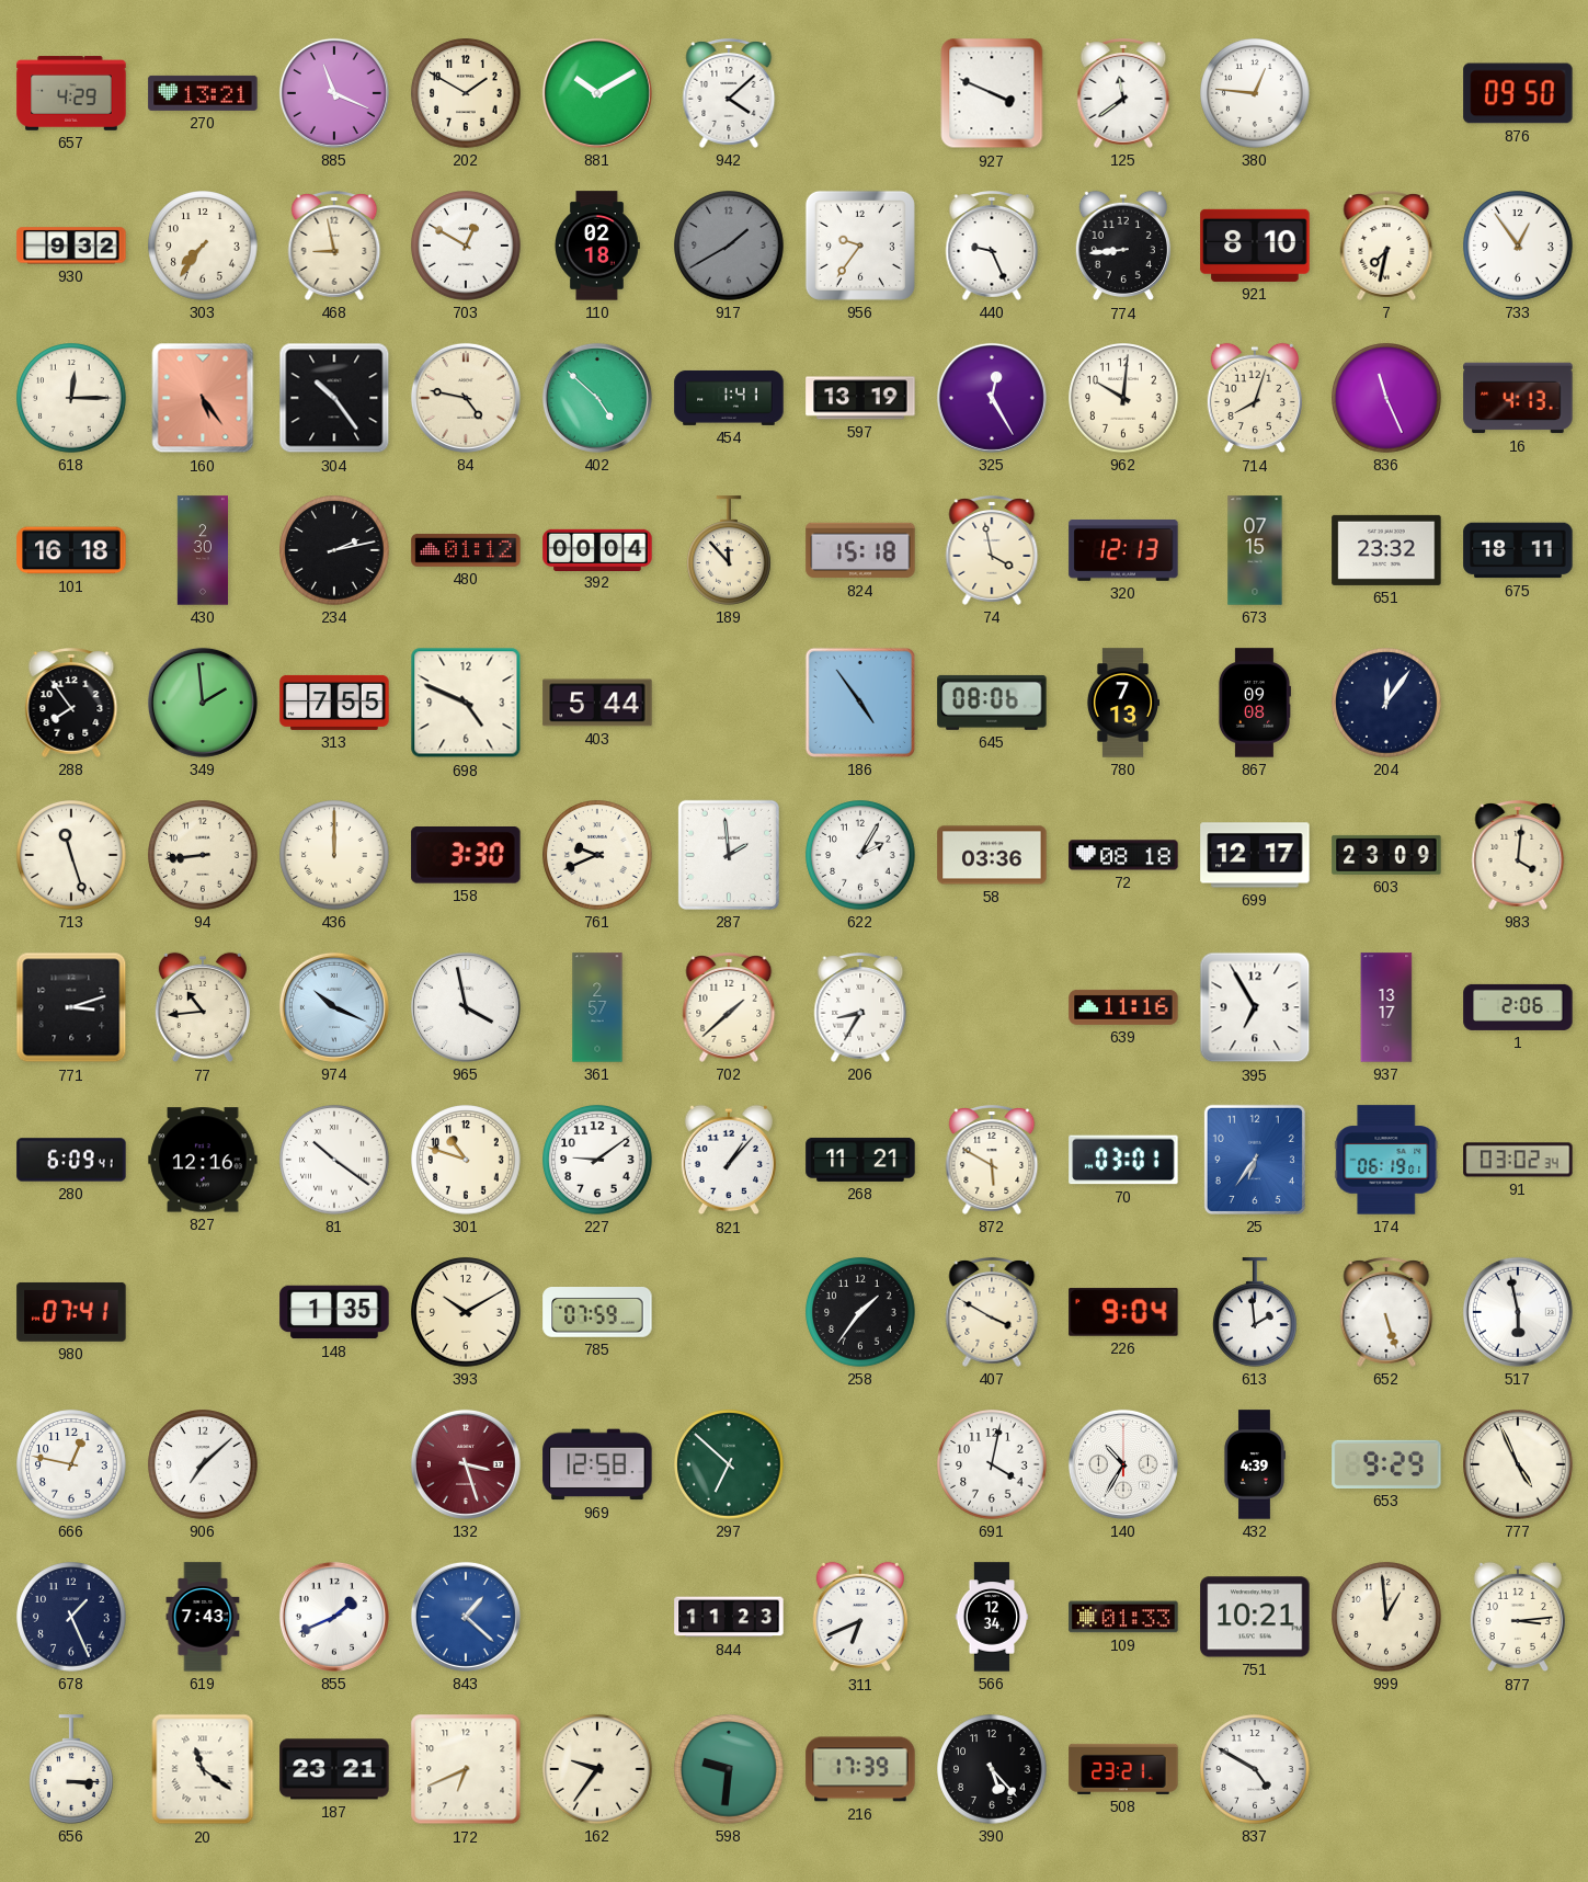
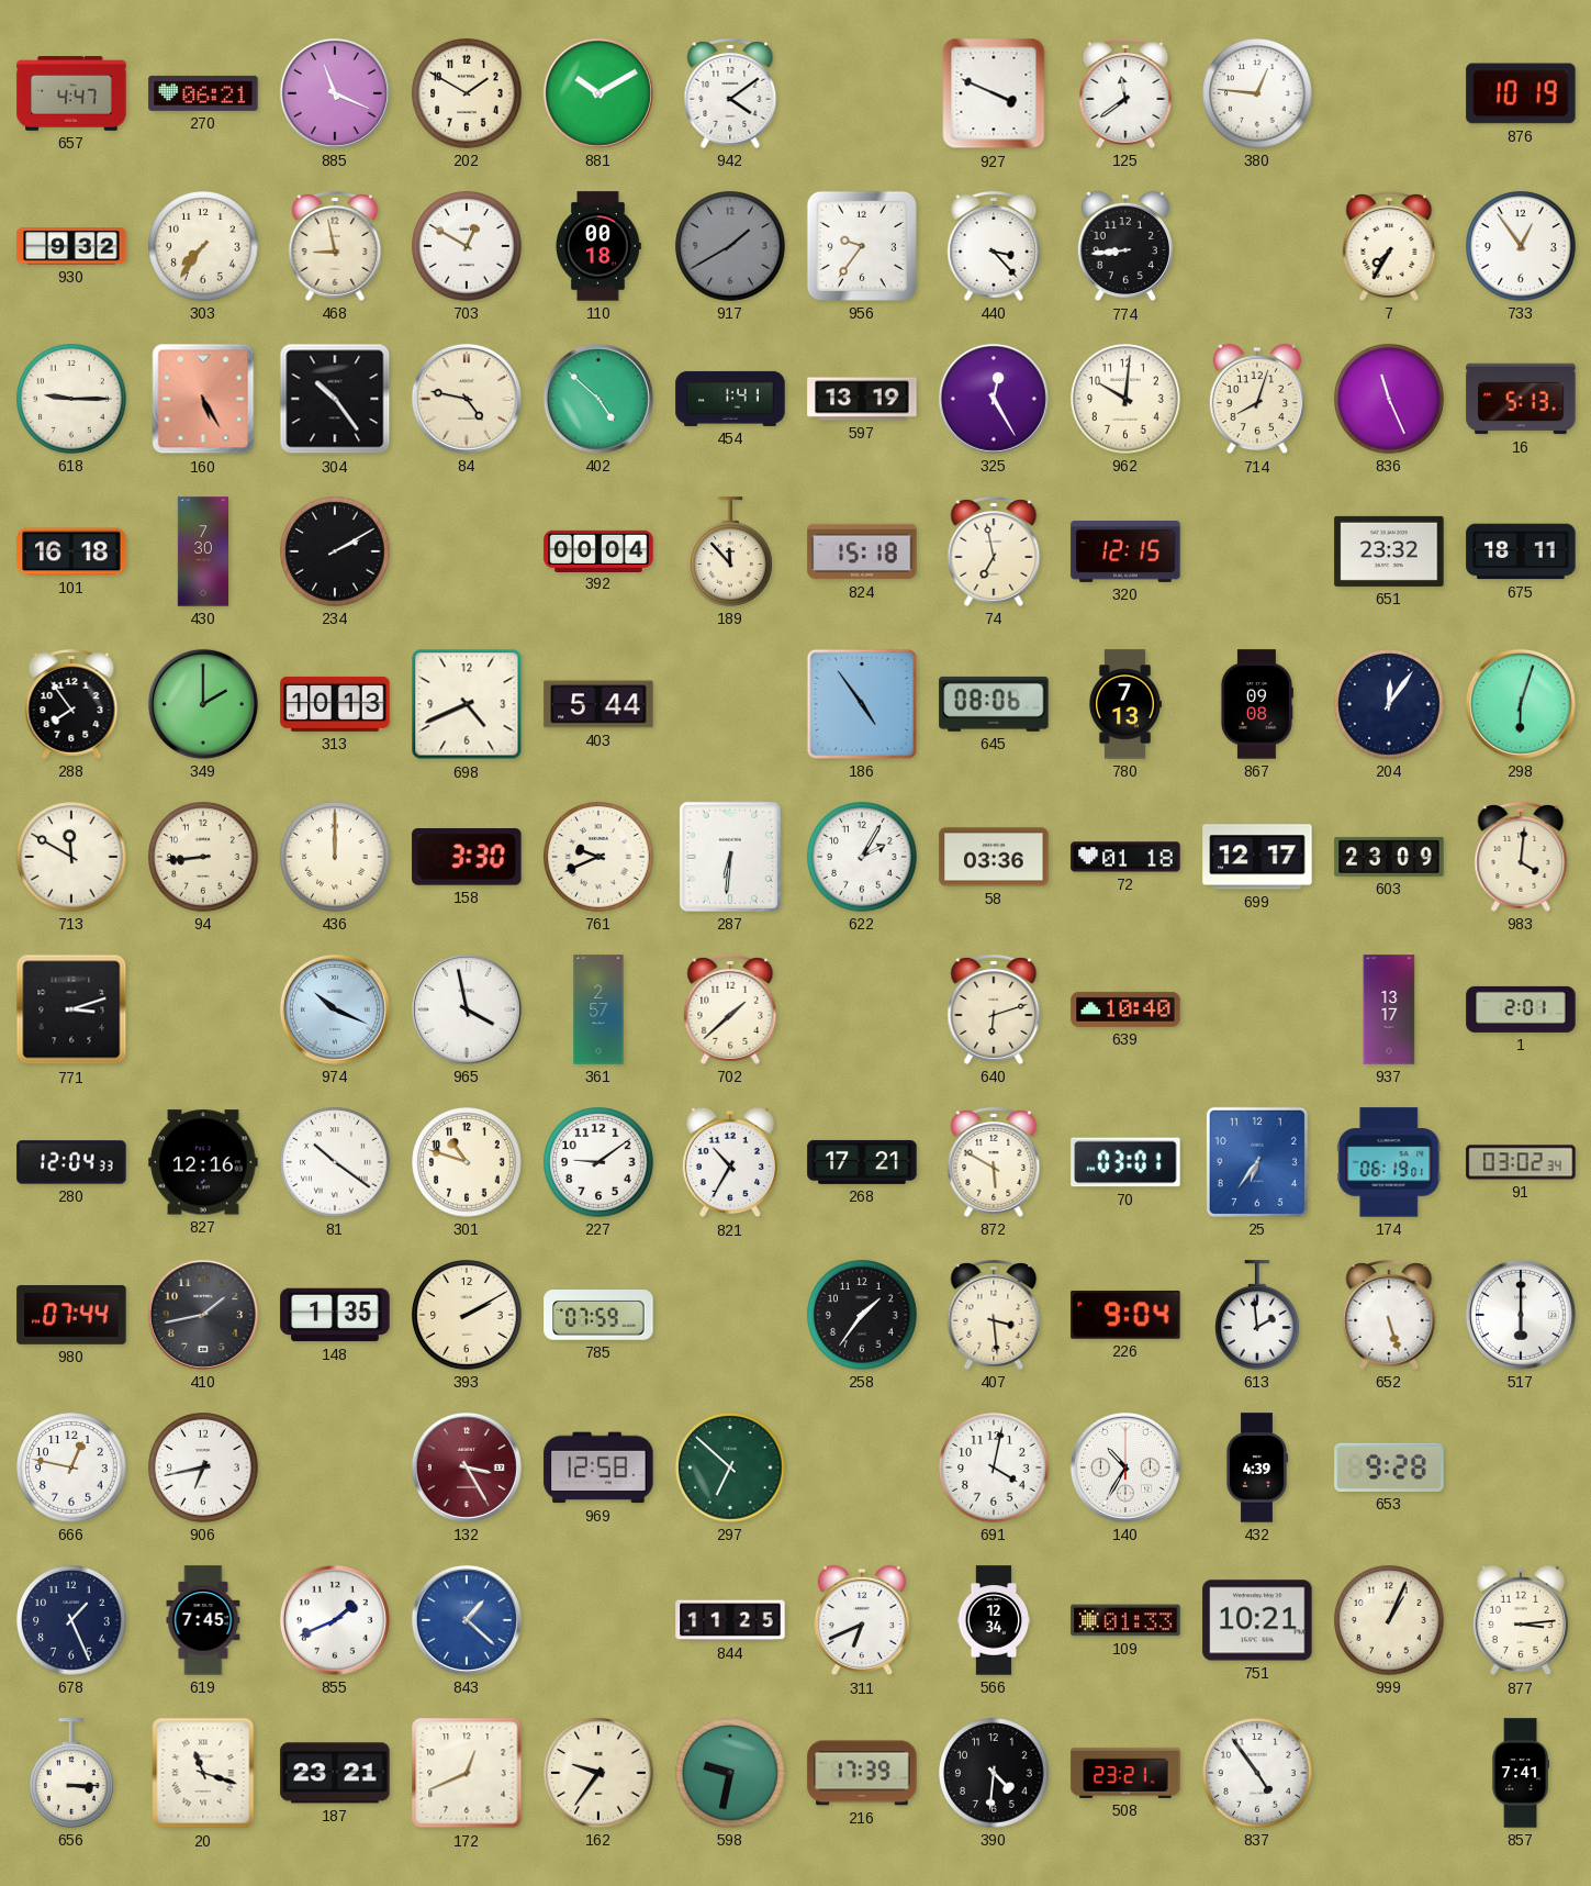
657: 4:29 -> 4:47 (71, 93)
270: 13:21 -> 06:21 (203, 93)
942: 4:08 -> 4:09 (730, 94)
876: 09:50 -> 10:19 (1521, 93)
110: 02:18 -> 00:18 (598, 246)
440: 9:26 -> 3:23 (994, 247)
921: 8:10 -> none (1255, 246)
7: 7:32 -> 7:35 (1389, 247)
618: 12:15 -> 9:15 (71, 399)
160: 5:24 -> 5:25 (203, 399)
16: 4:13 -> 5:13 (1521, 399)
430: 2:30 -> 7:30 (202, 551)
234: 2:13 -> 2:10 (335, 551)
480: 01:12 -> none (466, 550)
74: 3:58 -> 6:58 (994, 553)
320: 12:13 -> 12:15 (1125, 551)
673: 07:15 -> none (1255, 550)
349: 1:59 -> 2:00 (203, 704)
313: 7:55 -> 10:13 (335, 704)
698: 4:49 -> 4:41 (467, 704)
298: none -> 6:03 (1521, 704)
713: 11:27 -> 11:50 (71, 857)
287: 1:59 -> 6:31 (730, 857)
72: 08:18 -> 01:18 (1125, 857)
77: 10:44 -> none (203, 1007)
206: 8:35 -> none (860, 1008)
640: none -> 6:12 (994, 1011)
639: 11:16 -> 10:40 (1125, 1009)
395: 6:55 -> none (1255, 1007)
1: 2:06 -> 2:01 (1521, 1009)
280: 6:09 -> 12:04 (71, 1162)
821: 1:07 -> 10:35 (730, 1162)
268: 11:21 -> 17:21 (862, 1162)
980: 07:41 -> 07:44 (71, 1315)
410: none -> 1:43 (203, 1315)
393: 10:10 -> 2:10 (467, 1315)
407: 3:50 -> 3:29 (994, 1316)
517: 5:58 -> 6:00 (1521, 1315)
906: 7:08 -> 6:43 (203, 1467)
132: 3:27 -> 3:25 (467, 1467)
653: 9:29 -> 9:28 (1389, 1467)
777: 4:56 -> none (1518, 1464)
619: 7:43 -> 7:45 (203, 1620)
844: 11:23 -> 11:25 (730, 1620)
999: 12:59 -> 1:04 (1389, 1620)
20: 11:21 -> 11:18 (203, 1773)
172: 6:41 -> 12:41 (467, 1773)
598: 9:31 -> 9:32 (730, 1773)
390: 5:23 -> 4:31 (994, 1773)
837: 4:50 -> 4:54 (1257, 1773)
857: none -> 7:41 (1520, 1773)
